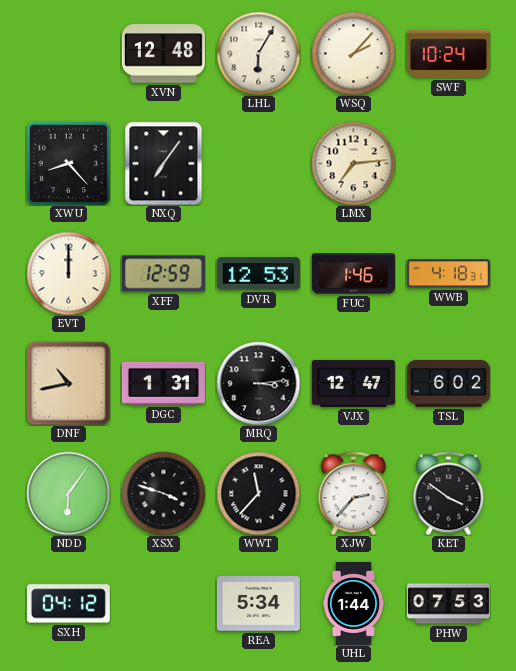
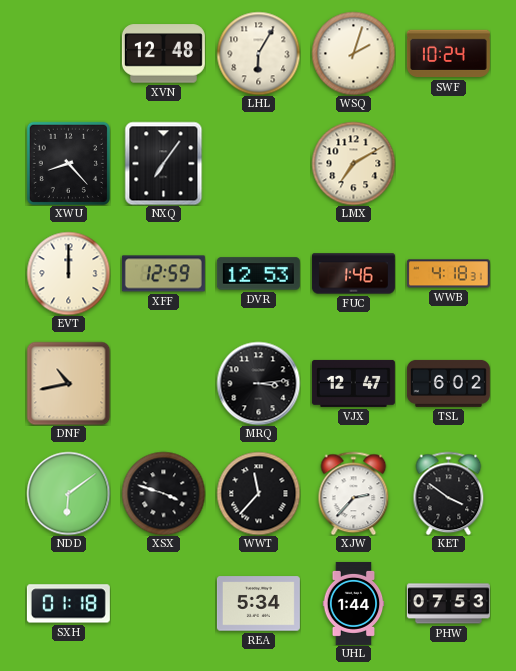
WSQ: 2:07 -> 2:03 (353, 53)
LMX: 7:14 -> 7:10 (353, 163)
DGC: 1:31 -> none (163, 383)
NDD: 6:06 -> 6:09 (68, 493)
SXH: 04:12 -> 01:18 (68, 604)
